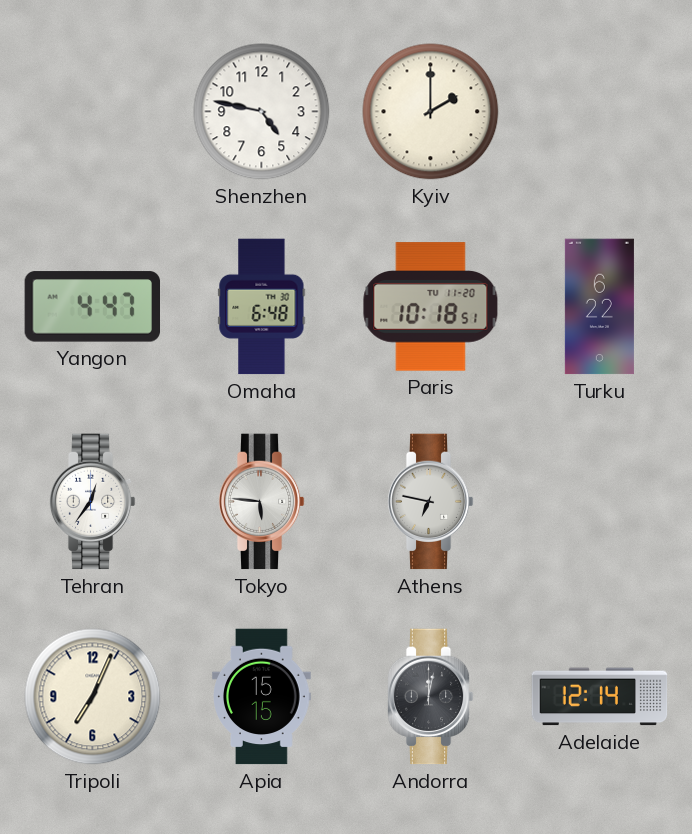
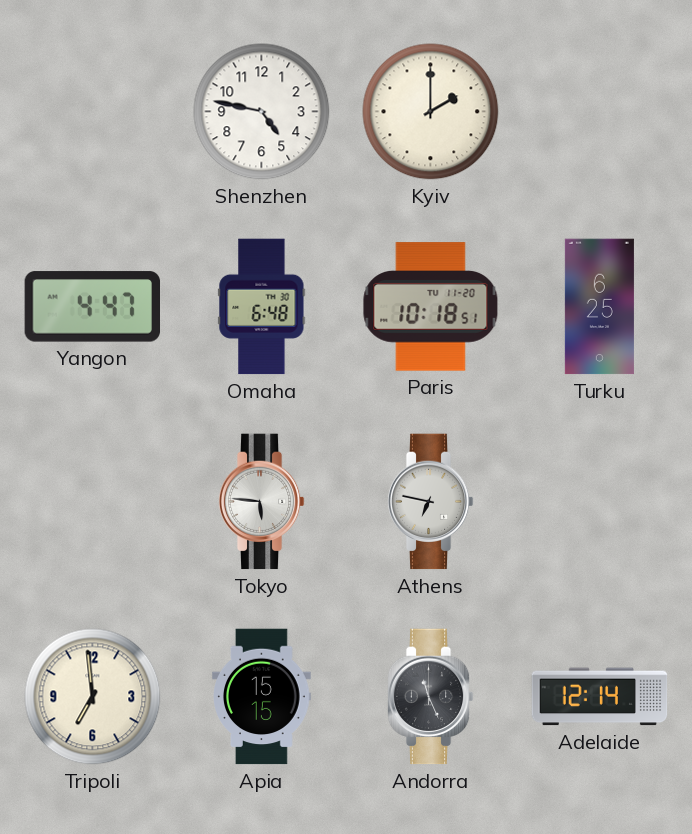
Turku: 6:22 -> 6:25 (599, 307)
Tehran: 12:36 -> none (92, 502)
Tripoli: 7:04 -> 6:59 (93, 697)
Andorra: 12:02 -> 11:26 (430, 697)
